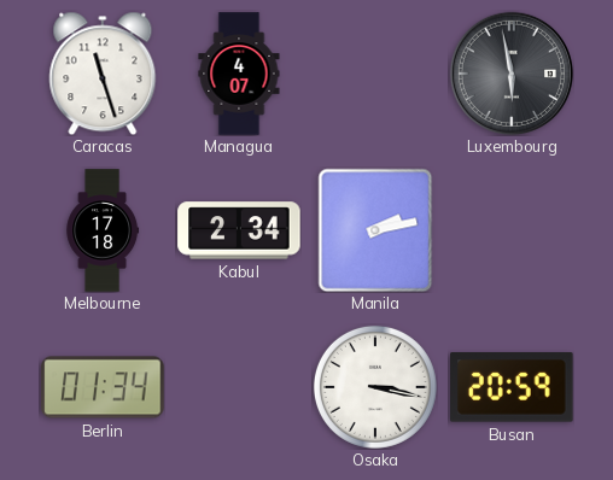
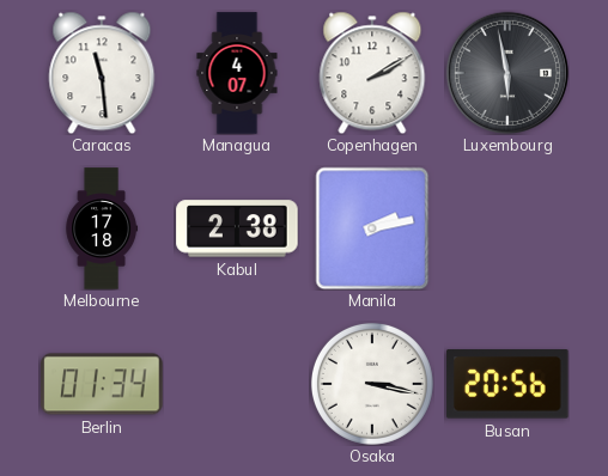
Caracas: 11:27 -> 11:29 (102, 73)
Copenhagen: none -> 2:10 (372, 73)
Kabul: 2:34 -> 2:38 (237, 228)
Busan: 20:59 -> 20:56 (507, 384)
